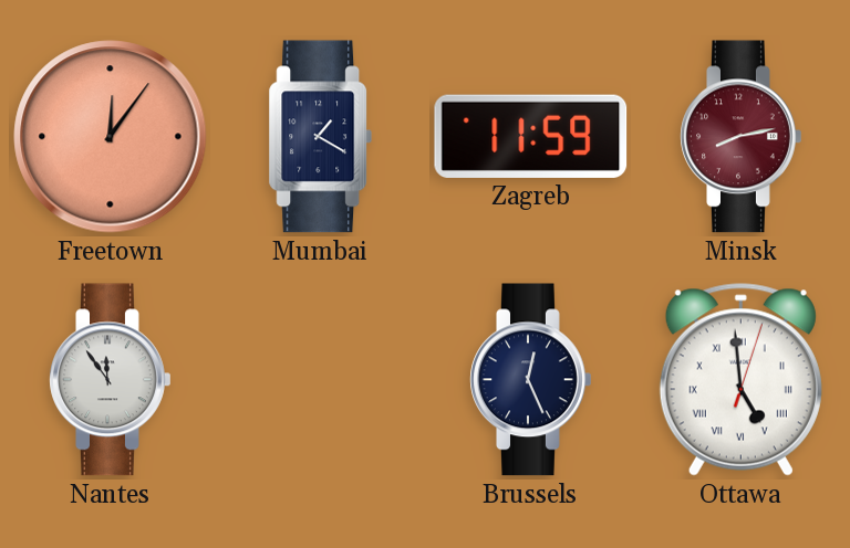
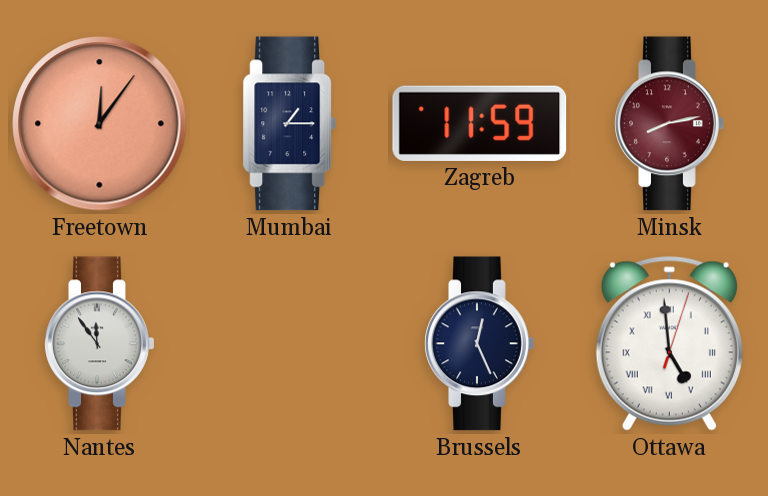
Mumbai: 1:20 -> 1:15 (290, 124)
